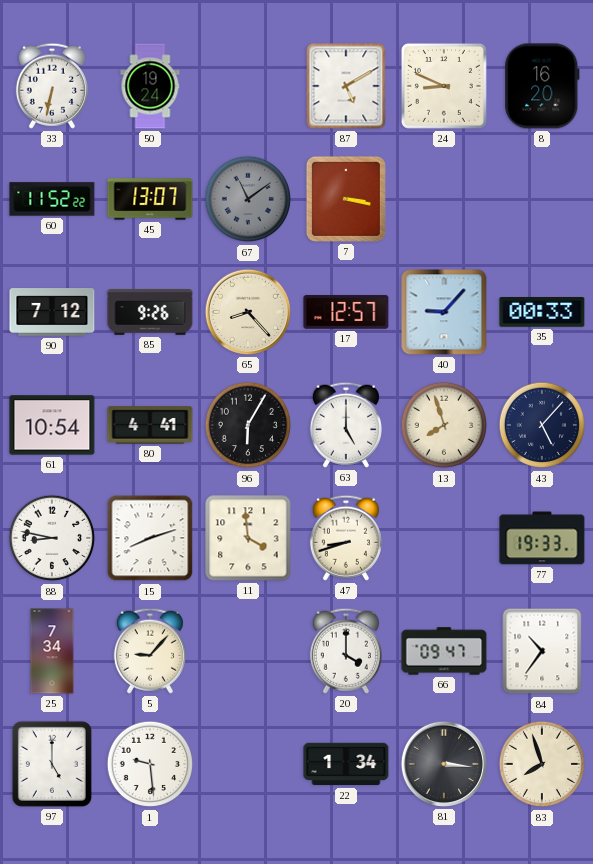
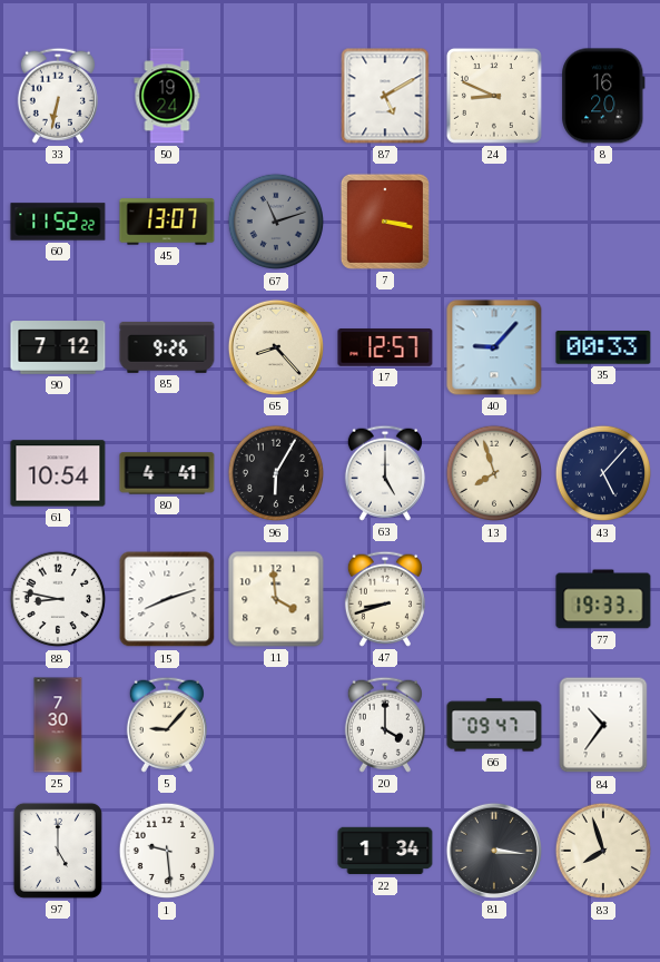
67: 11:09 -> 11:12 (276, 222)
25: 7:34 -> 7:30 (58, 725)
